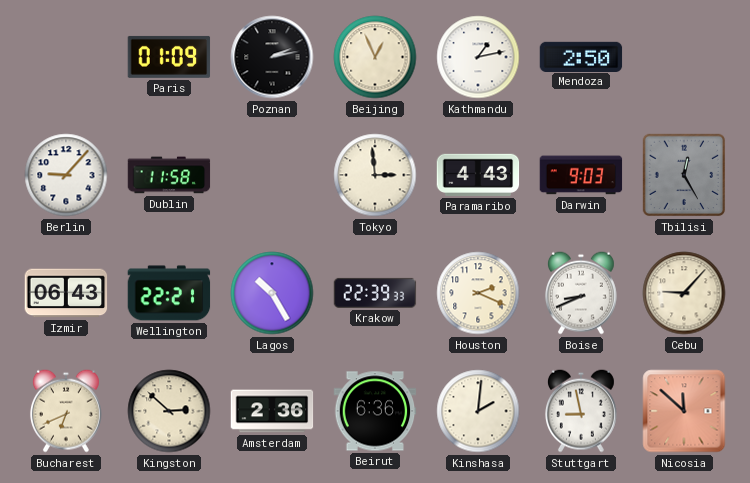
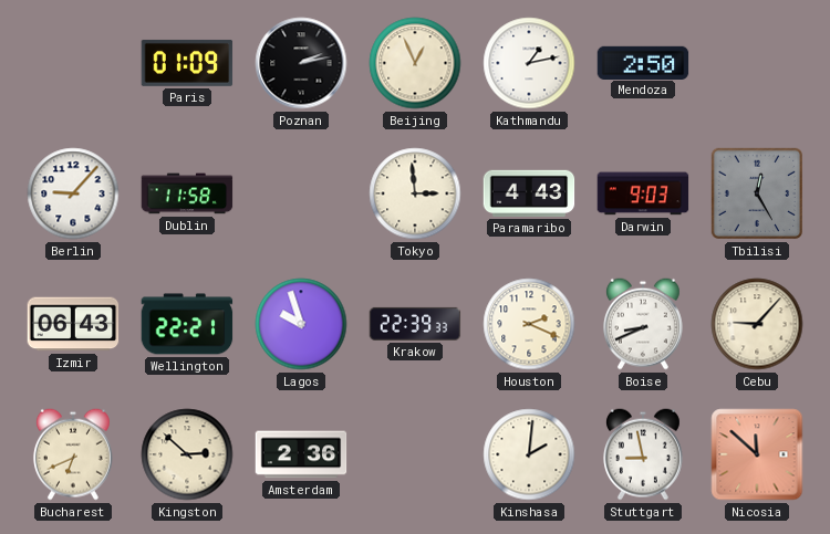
Lagos: 10:25 -> 9:57 (301, 324)
Beirut: 6:36 -> none (375, 411)
